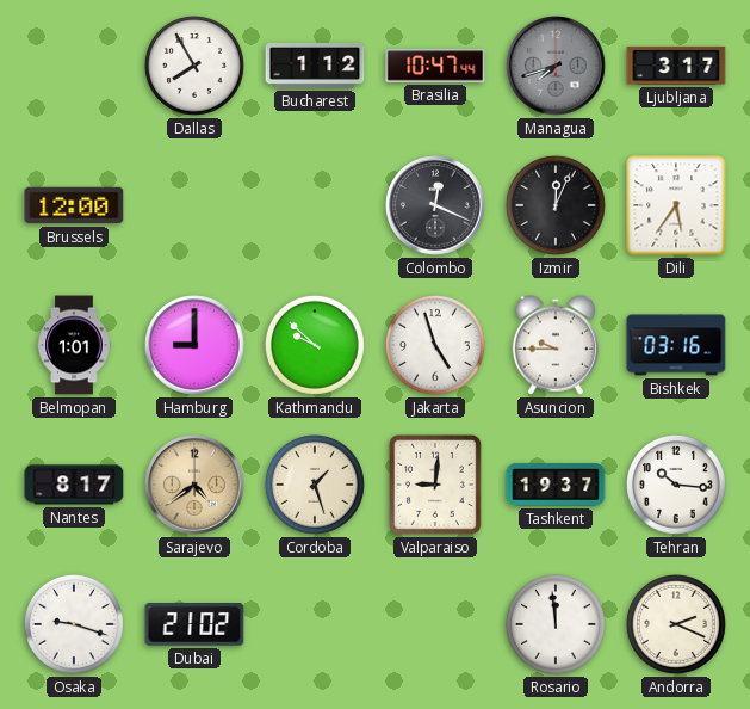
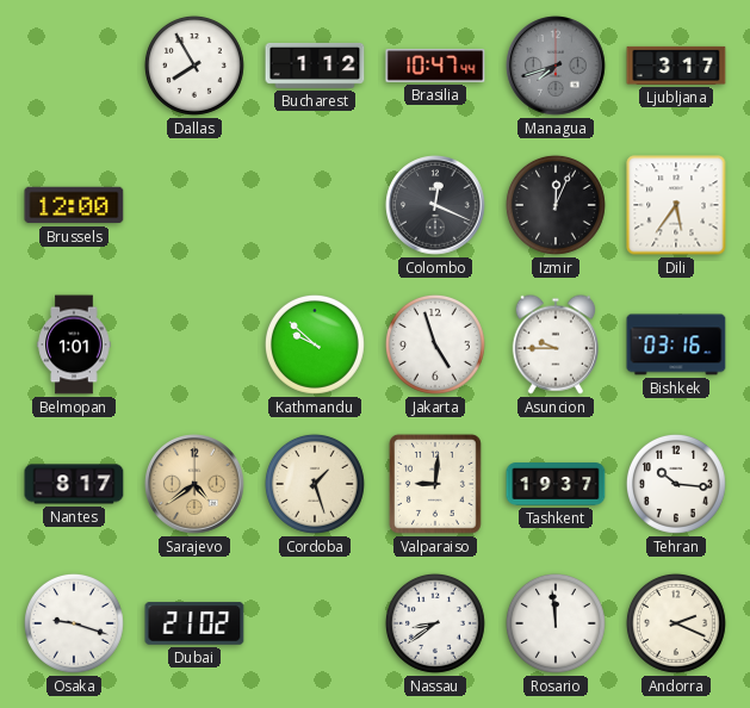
Hamburg: 9:00 -> none (194, 345)
Nassau: none -> 8:39 (435, 623)
